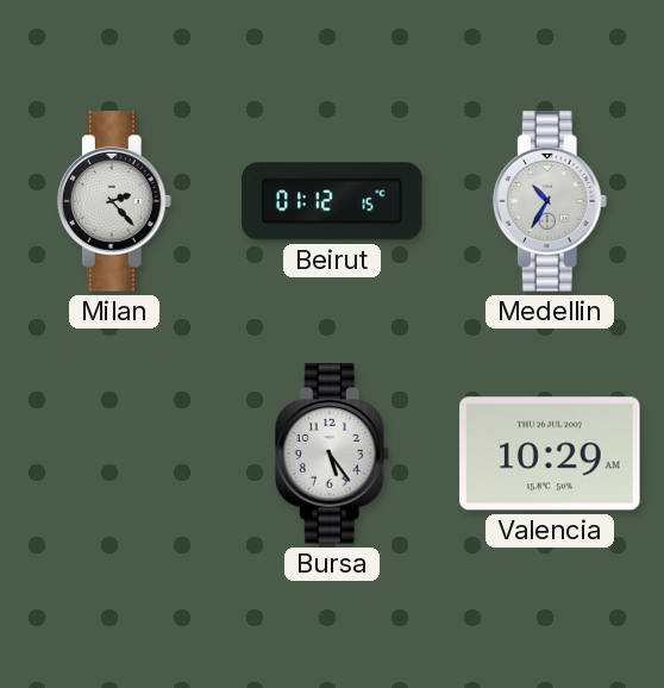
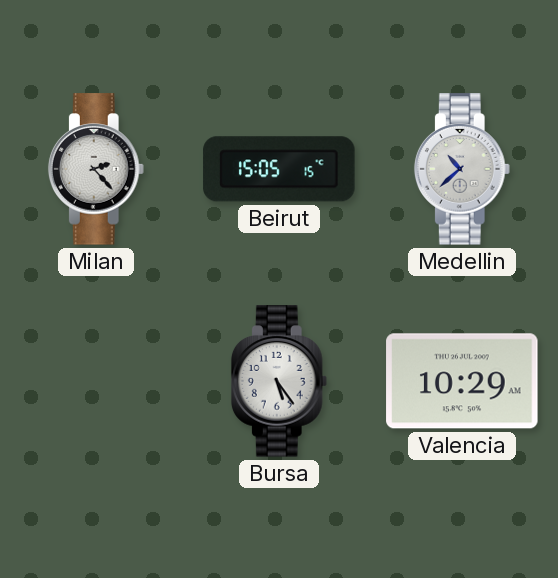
Beirut: 01:12 -> 15:05 (279, 169)
Medellin: 10:35 -> 10:38 (462, 169)
